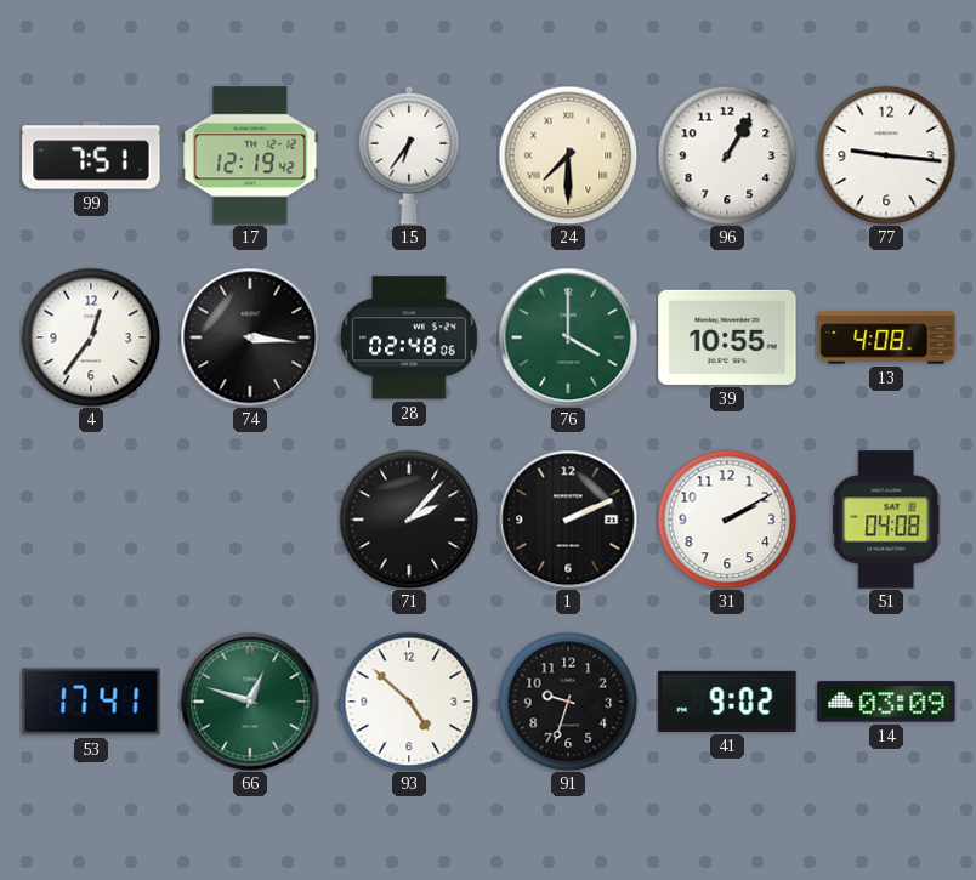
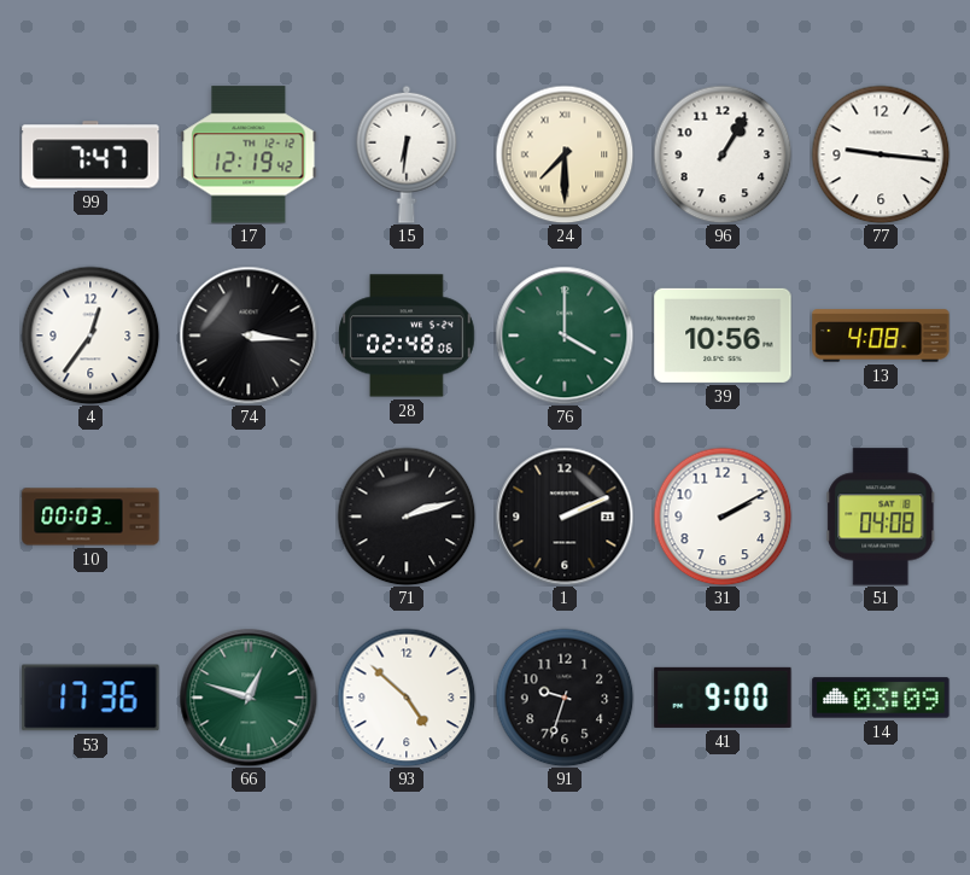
99: 7:51 -> 7:47 (90, 154)
15: 6:36 -> 6:31 (407, 154)
39: 10:55 -> 10:56 (723, 336)
10: none -> 00:03 (90, 517)
71: 2:07 -> 2:12 (407, 517)
53: 17:41 -> 17:36 (90, 698)
41: 9:02 -> 9:00 (723, 698)
